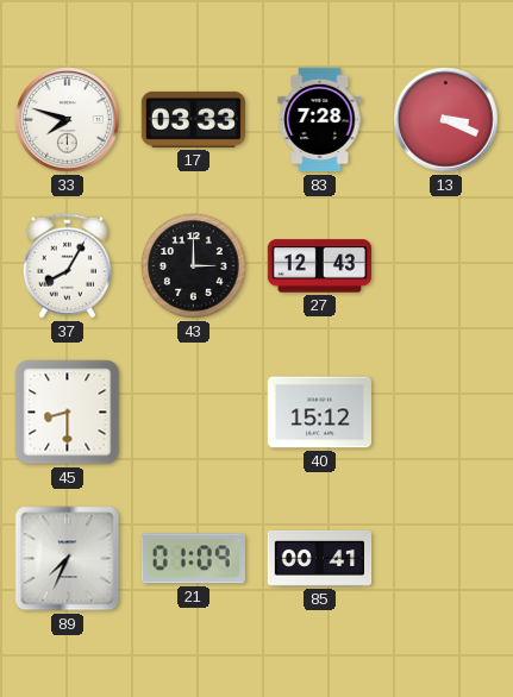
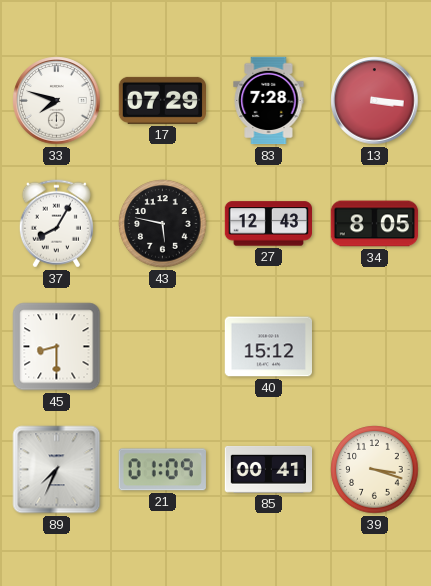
17: 03:33 -> 07:29 (162, 100)
13: 3:19 -> 3:16 (375, 101)
43: 3:00 -> 5:47 (163, 224)
34: none -> 8:05 (375, 224)
39: none -> 3:18 (375, 470)
